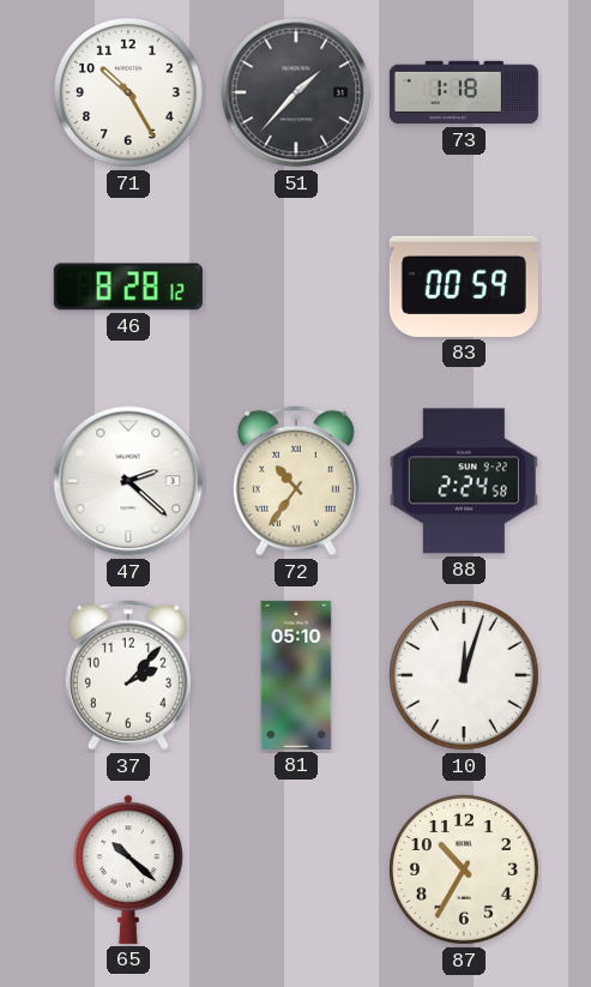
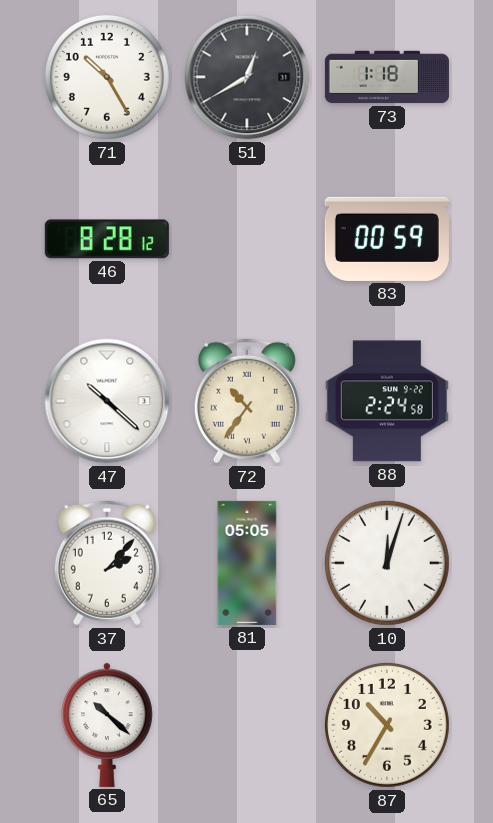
51: 1:37 -> 12:40 (247, 77)
47: 2:22 -> 10:22 (107, 401)
81: 05:10 -> 05:05 (247, 563)
